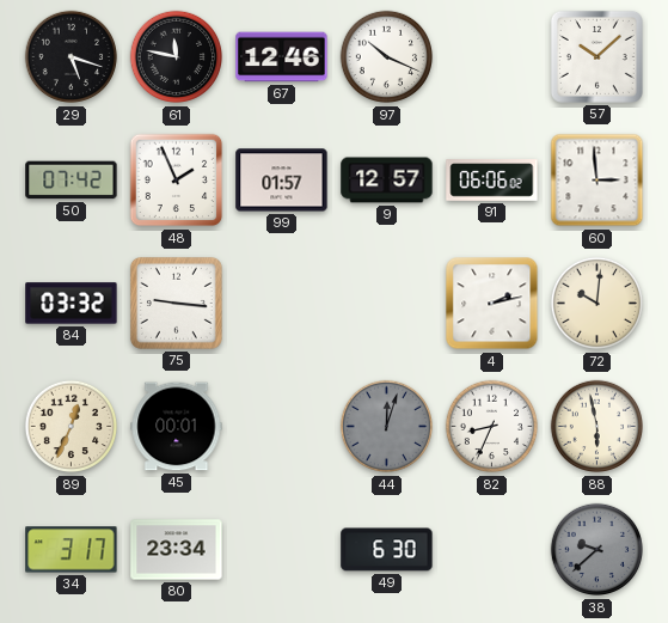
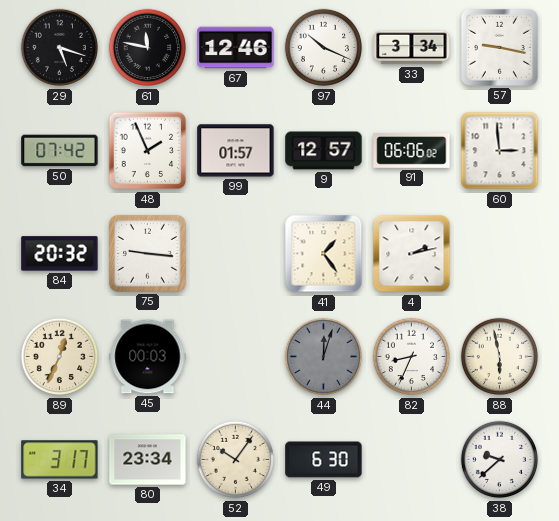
33: none -> 3:34 (412, 48)
57: 10:08 -> 9:17 (499, 47)
84: 03:32 -> 20:32 (60, 254)
41: none -> 1:24 (324, 254)
72: 10:01 -> none (597, 304)
45: 00:01 -> 00:03 (148, 357)
52: none -> 10:06 (236, 460)
38 dial: grey -> white (500, 460)
